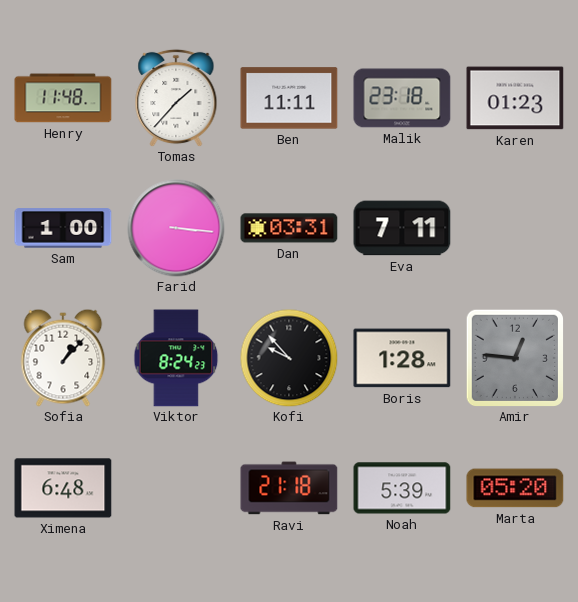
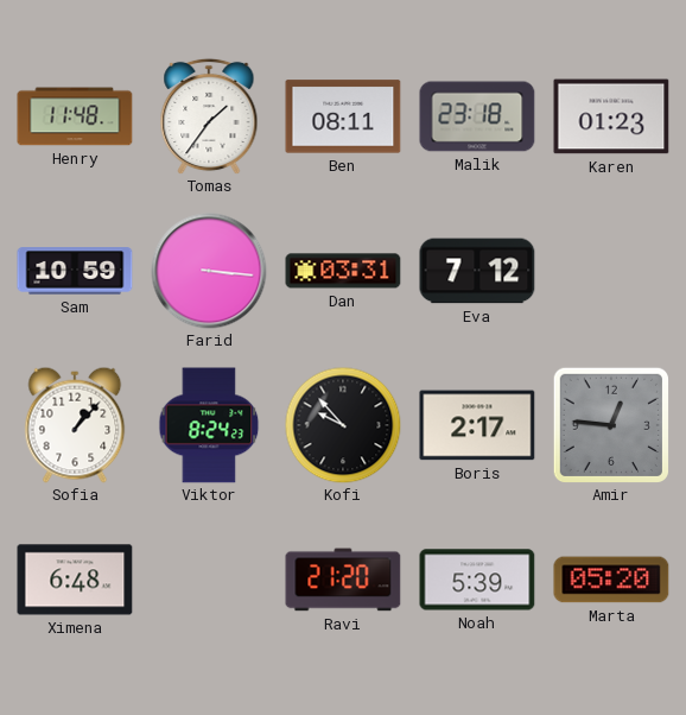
Tomas: 1:37 -> 1:36 (209, 116)
Ben: 11:11 -> 08:11 (343, 116)
Sam: 1:00 -> 10:59 (75, 271)
Eva: 7:11 -> 7:12 (477, 271)
Boris: 1:28 -> 2:17 (477, 425)
Ravi: 21:18 -> 21:20 (343, 580)
